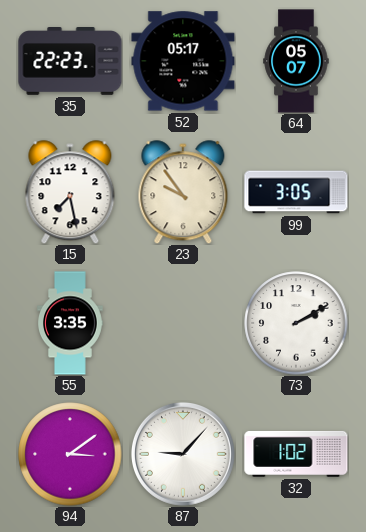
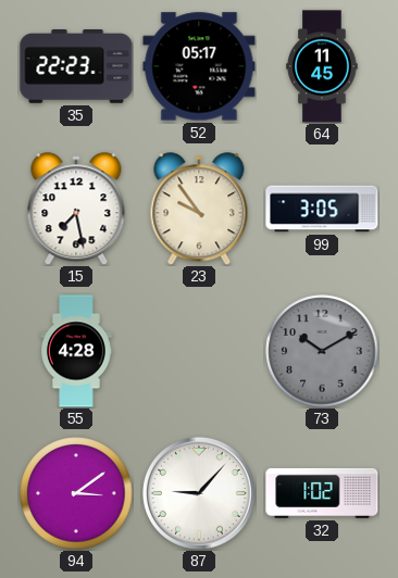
64: 05:07 -> 11:45 (322, 66)
55: 3:35 -> 4:28 (77, 351)
73: 2:10 -> 10:10 (322, 351)
73 dial: white -> grey (322, 351)
